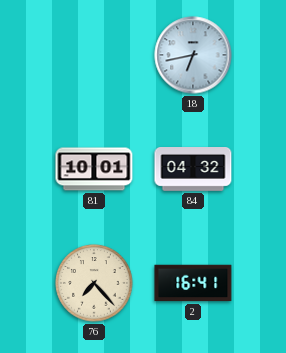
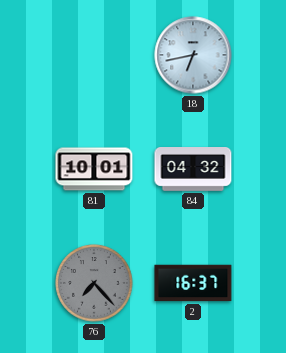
76 dial: cream -> grey (94, 283)
2: 16:41 -> 16:37 (193, 283)
